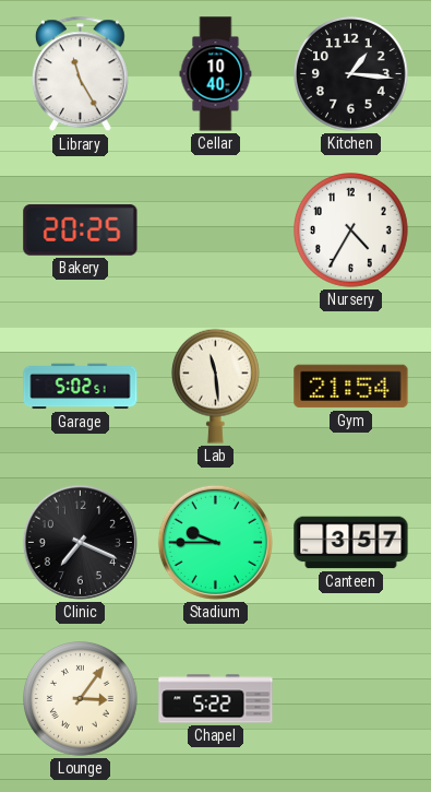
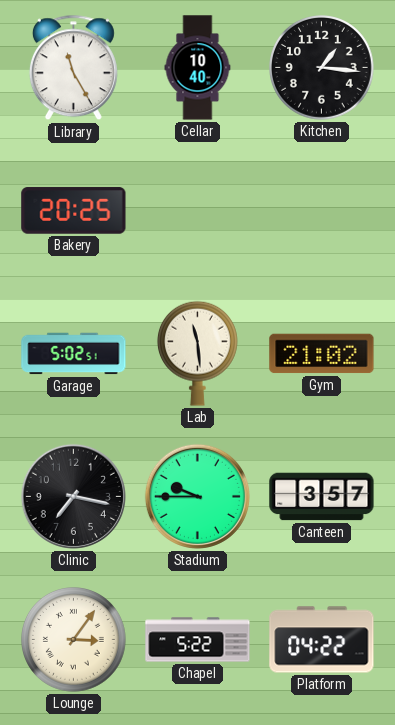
Nursery: 4:35 -> none (351, 230)
Gym: 21:54 -> 21:02 (322, 354)
Clinic: 7:19 -> 7:17 (73, 496)
Platform: none -> 04:22 (322, 640)
